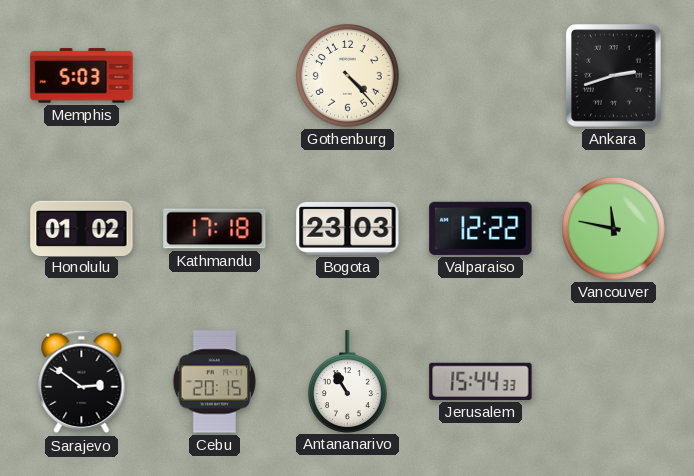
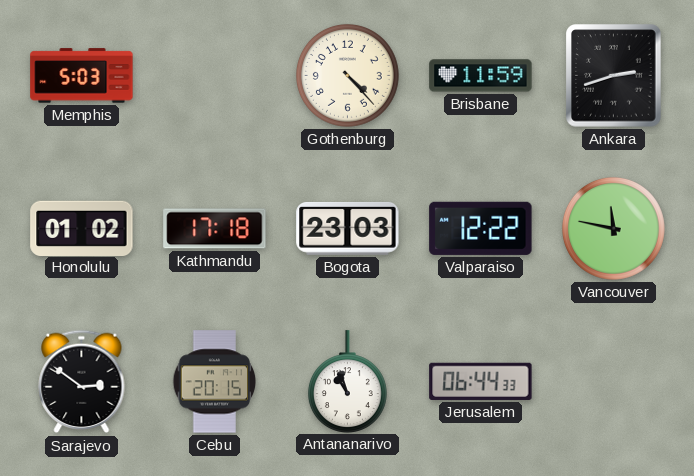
Brisbane: none -> 11:59 (481, 76)
Antananarivo: 10:55 -> 10:57 (347, 381)
Jerusalem: 15:44 -> 06:44 (481, 381)
